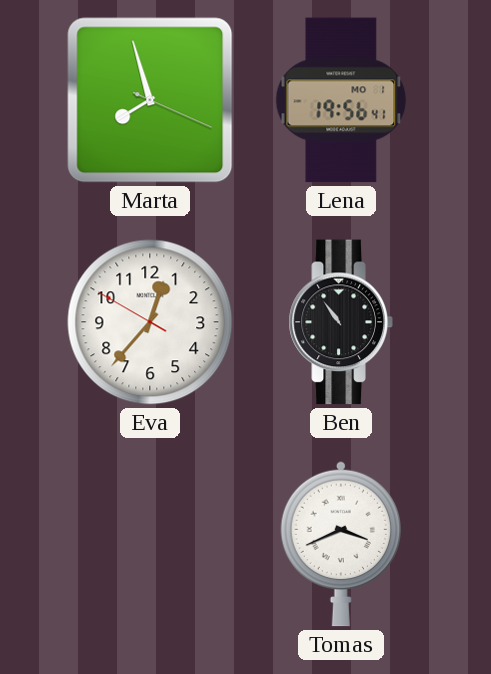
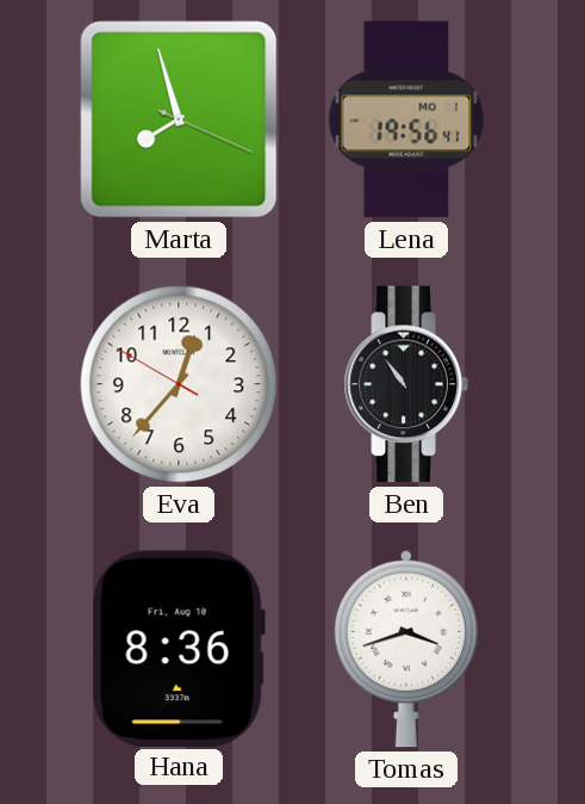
Hana: none -> 8:36 (179, 648)
Tomas: 3:41 -> 3:42 (405, 649)
